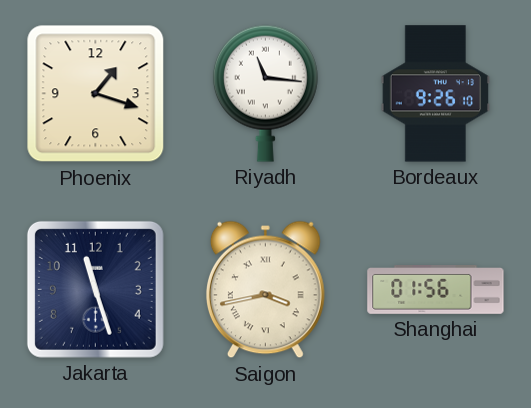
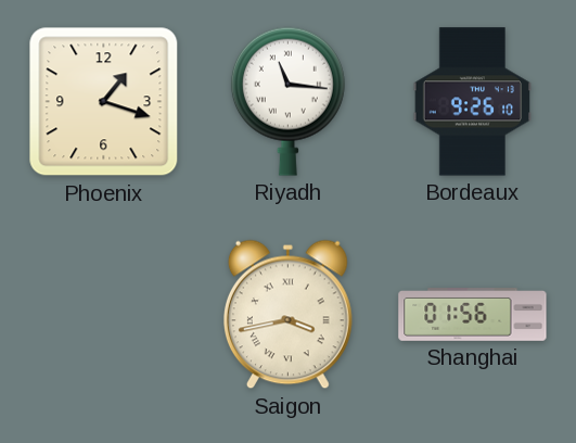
Jakarta: 11:27 -> none (95, 289)
